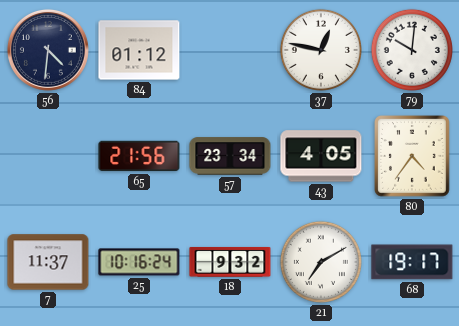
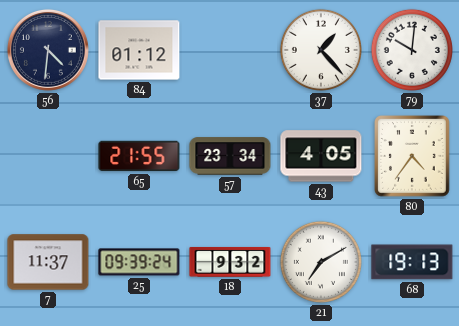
37: 12:47 -> 1:23 (321, 50)
65: 21:56 -> 21:55 (139, 156)
25: 10:16 -> 09:39 (139, 262)
68: 19:17 -> 19:13 (412, 262)
